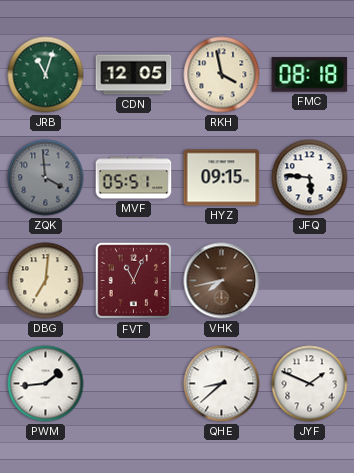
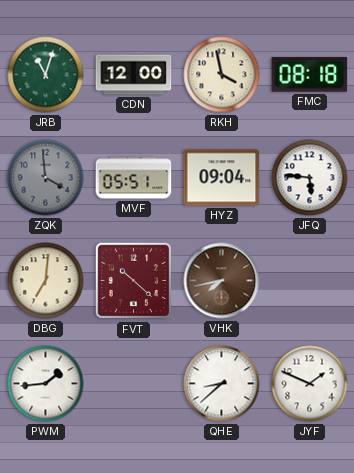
CDN: 12:05 -> 12:00 (134, 75)
HYZ: 09:15 -> 09:04 (222, 178)
FVT: 11:04 -> 10:22 (134, 281)
